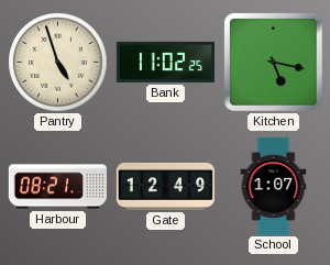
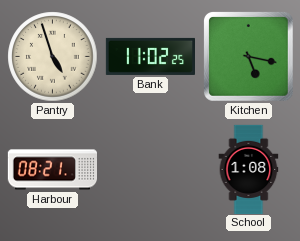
Gate: 12:49 -> none (165, 186)
School: 1:07 -> 1:08 (249, 169)
